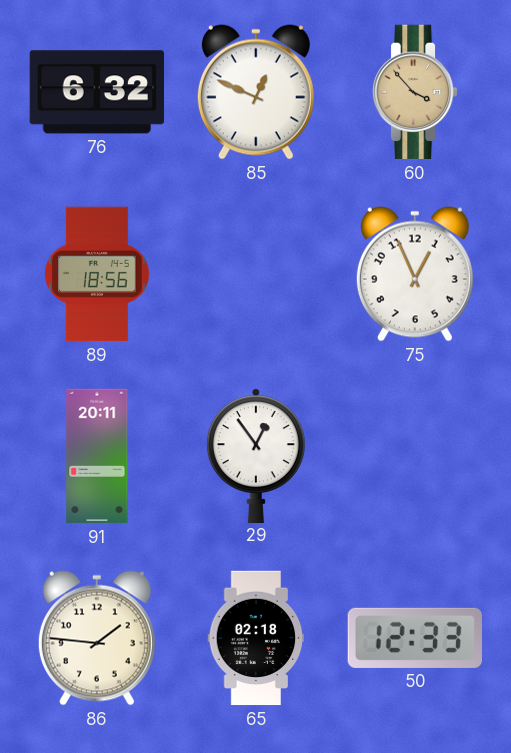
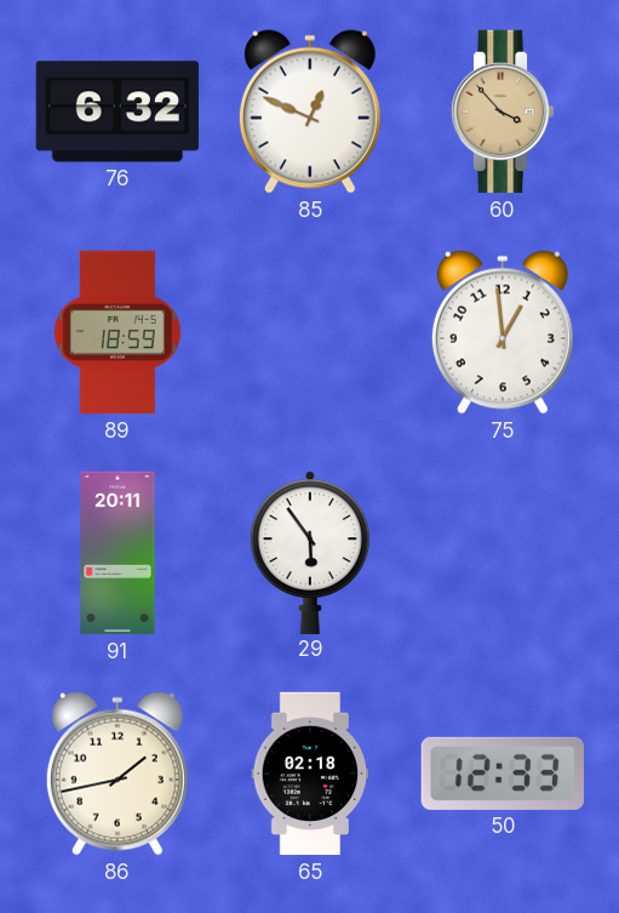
89: 18:56 -> 18:59 (119, 332)
75: 12:56 -> 12:59 (503, 332)
29: 12:54 -> 5:54 (310, 552)
86: 1:46 -> 1:43 (118, 774)
